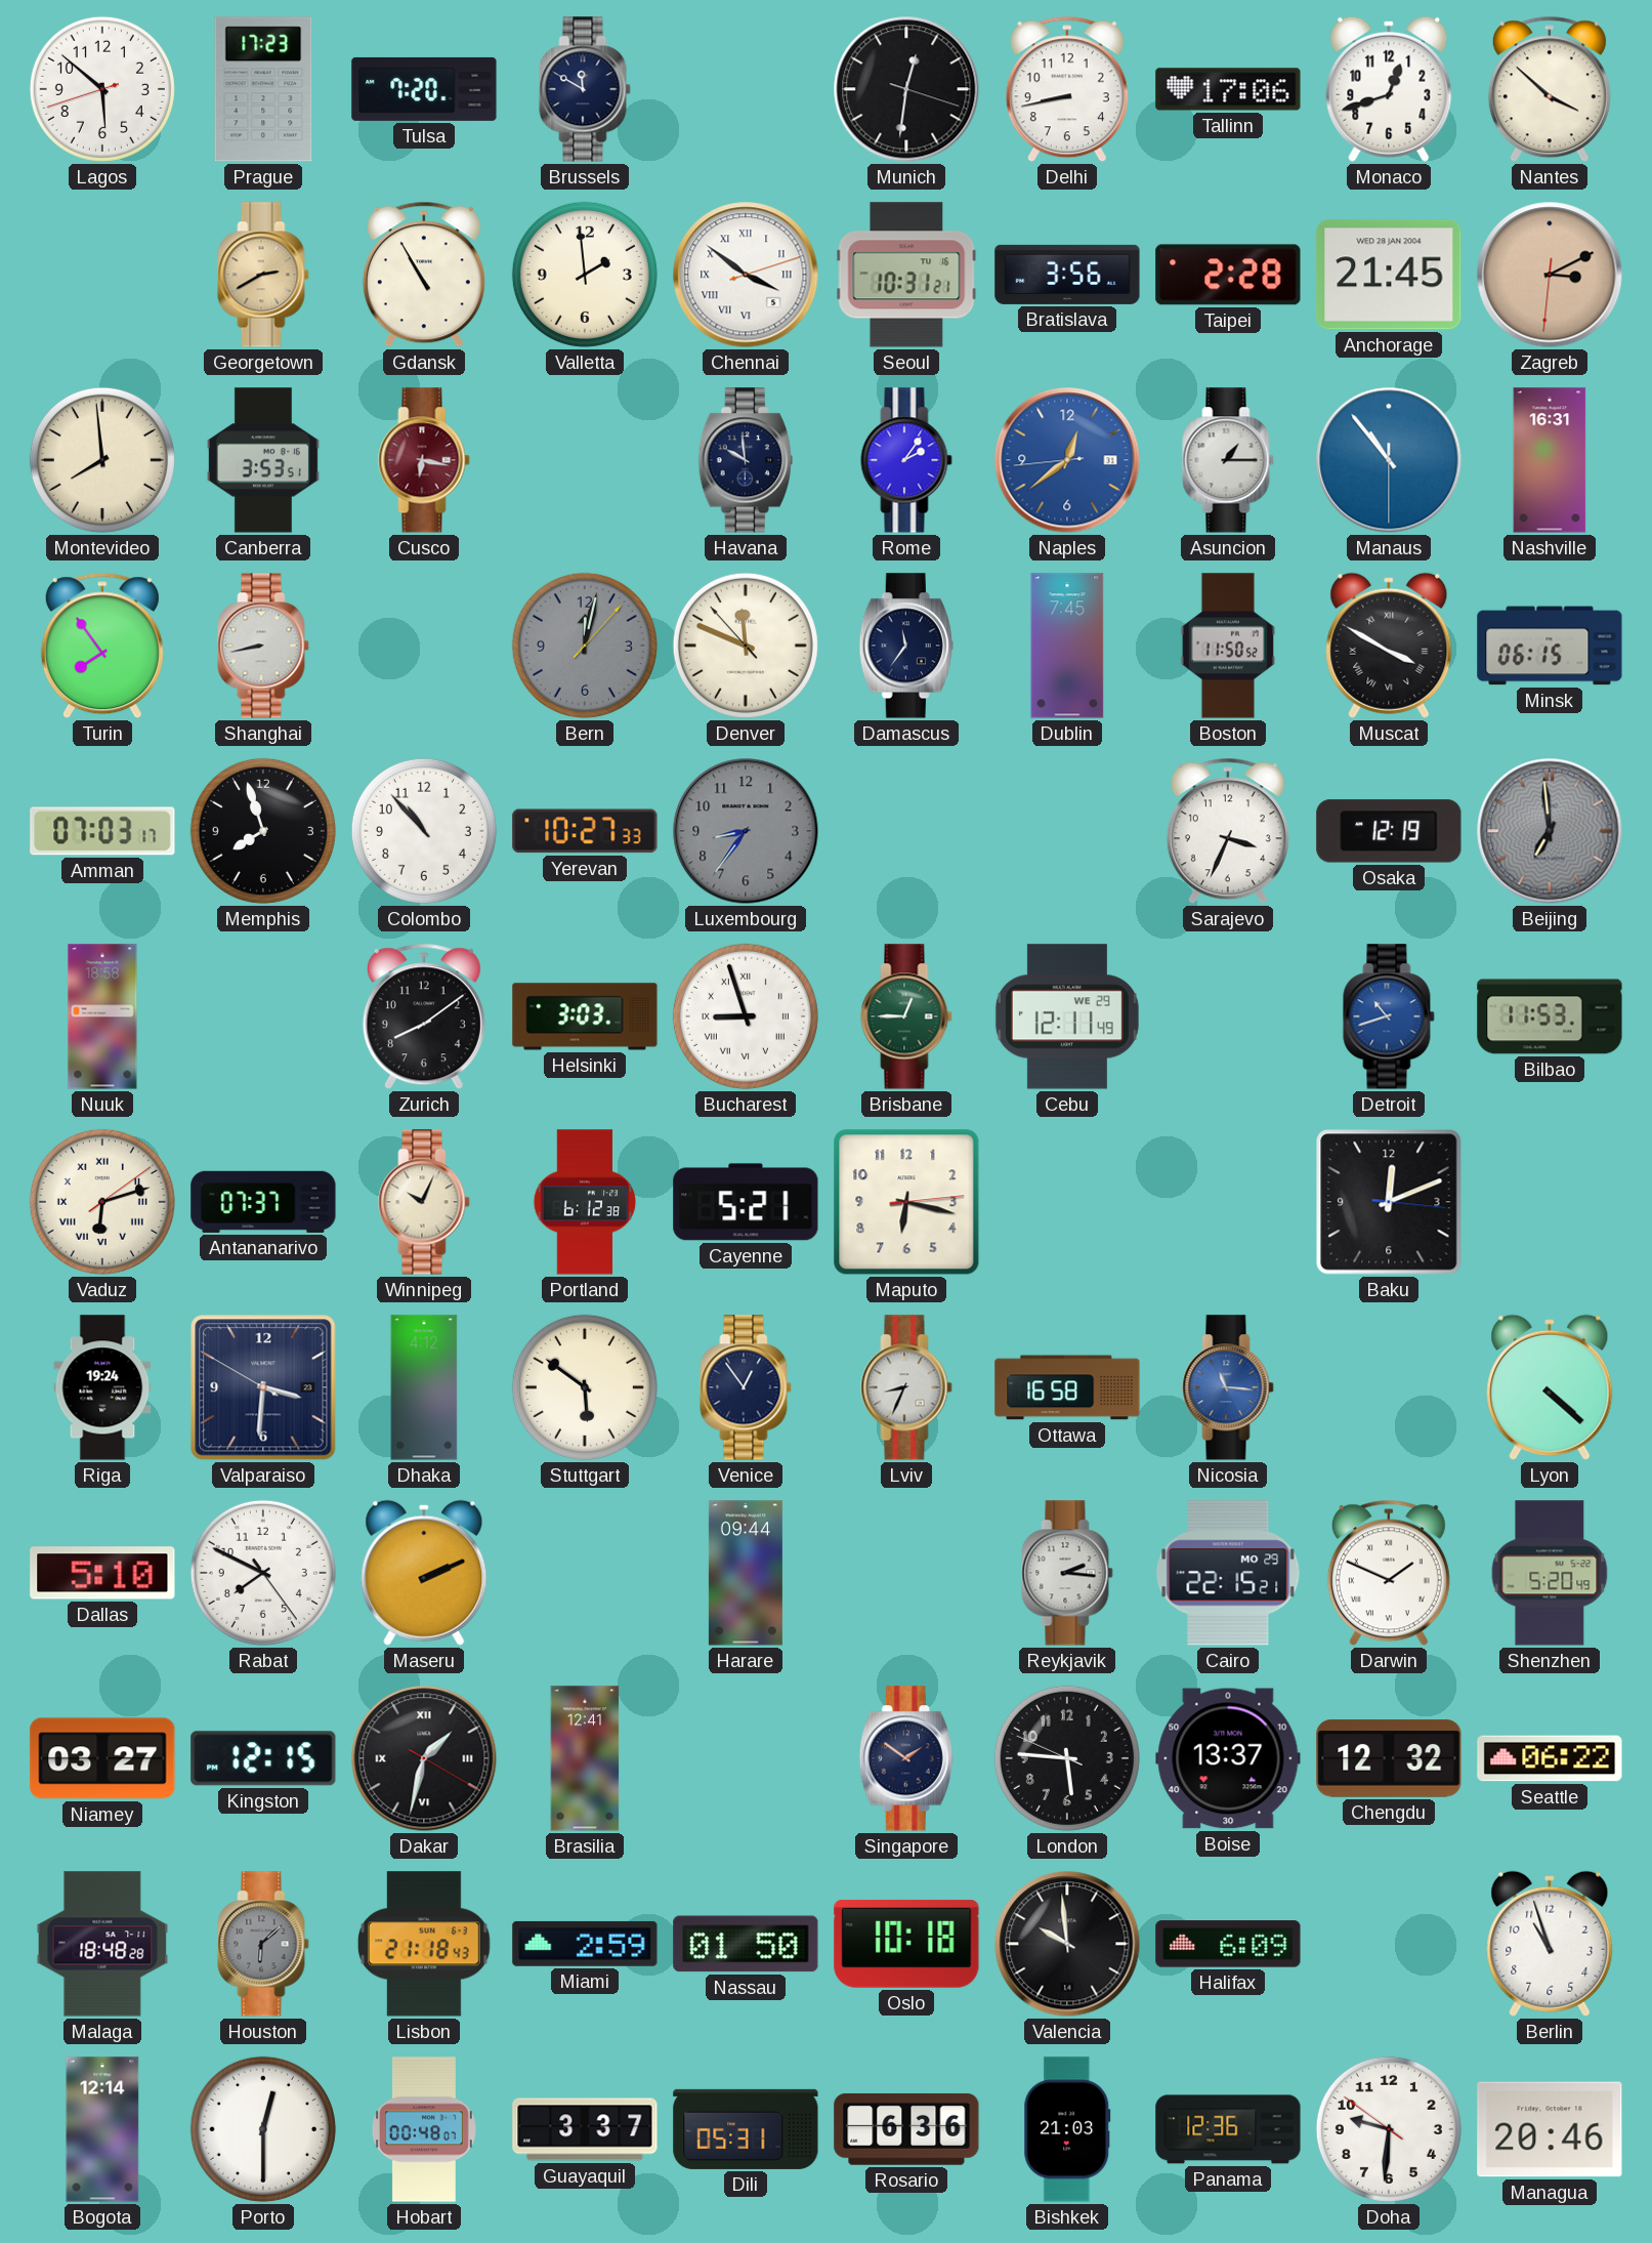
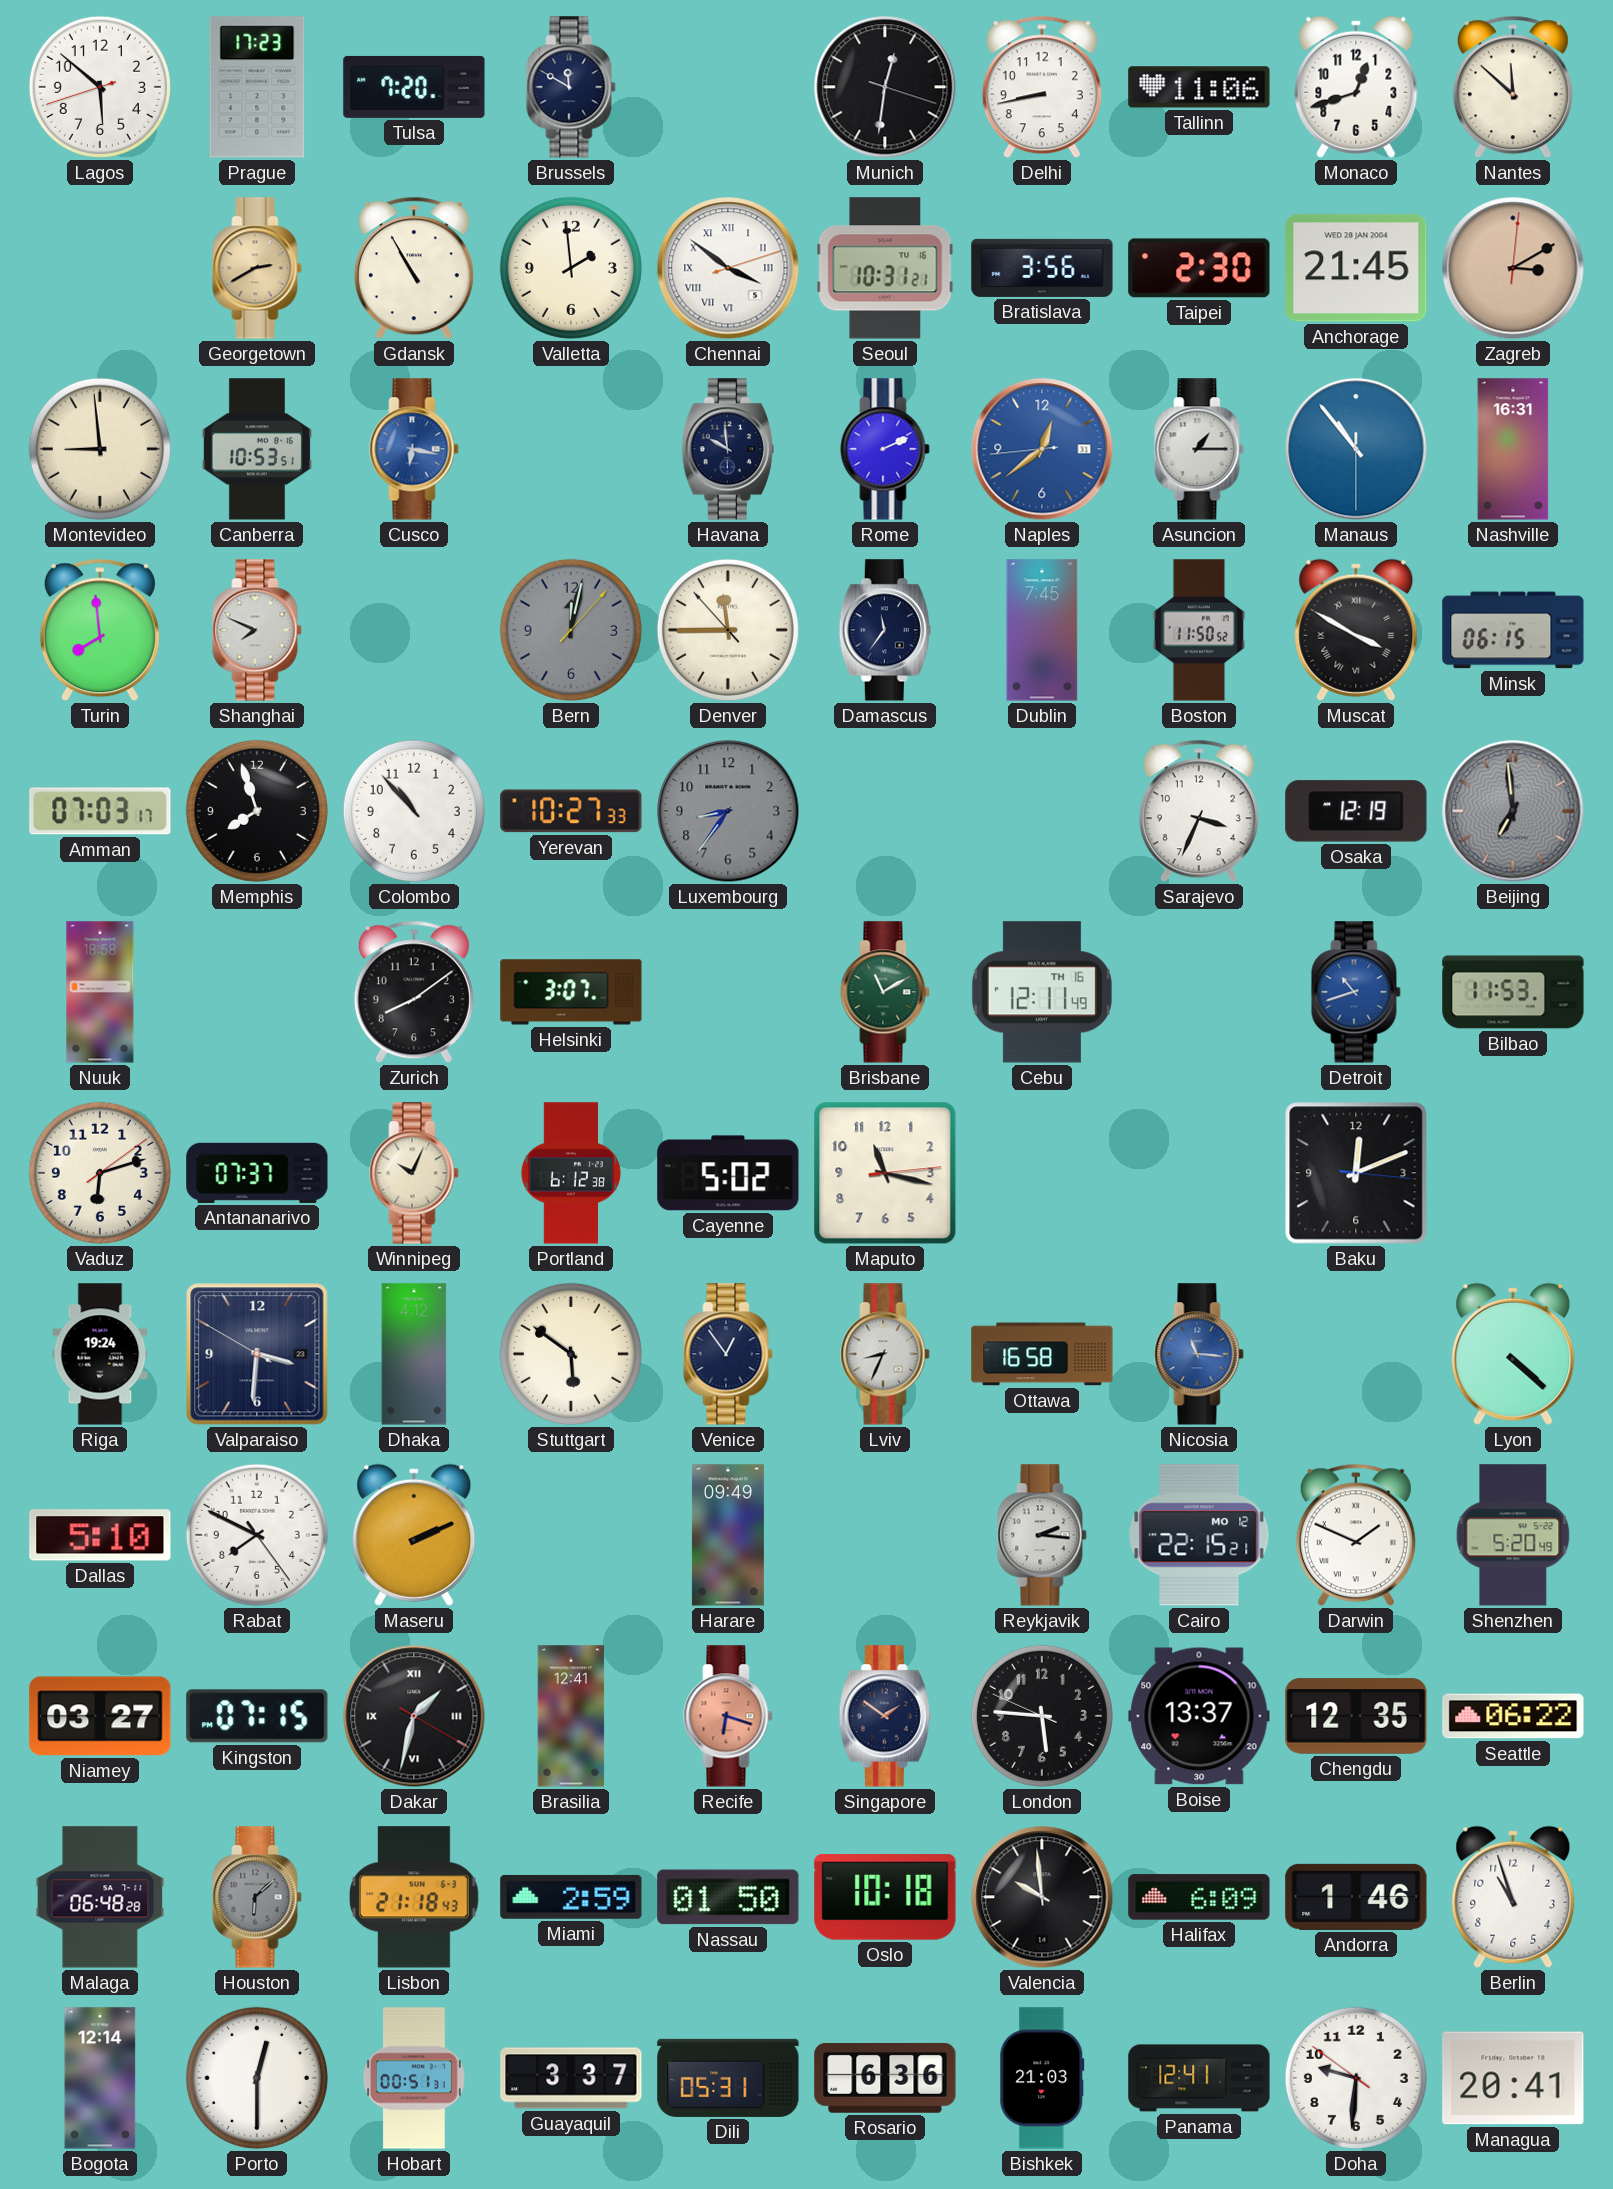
Tallinn: 17:06 -> 11:06 (1199, 87)
Nantes: 3:52 -> 11:52 (1513, 87)
Taipei: 2:28 -> 2:30 (1199, 268)
Zagreb: 3:10:31 -> 3:10:01 (1513, 268)
Montevideo: 7:59 -> 8:59 (100, 449)
Canberra: 3:53 -> 10:53 (257, 449)
Cusco dial: burgundy -> blue (414, 449)
Rome: 2:06 -> 2:11 (885, 449)
Turin: 7:54 -> 7:59 (100, 630)
Shanghai: 8:43 -> 7:49 (257, 630)
Denver: 11:48 -> 11:44 (728, 630)
Helsinki: 3:03 -> 3:07 (571, 992)
Bucharest: 8:57 -> none (746, 1016)
Brisbane: 12:45 -> 11:10 (885, 992)
Cebu date: WE 29 -> TH 16 (1042, 992)
Vaduz numerals: Roman -> Arabic (100, 1173)
Cayenne: 5:21 -> 5:02 (728, 1173)
Maputo: 6:17 -> 11:17 (885, 1173)
Harare: 09:44 -> 09:49 (728, 1535)
Cairo date: MO 29 -> MO 12 (1199, 1535)
Kingston: 12:15 -> 07:15 (257, 1716)
Recife: none -> 6:18 (728, 1716)
Chengdu: 12:32 -> 12:35 (1356, 1716)
Malaga: 18:48 -> 06:48 (100, 1897)
Andorra: none -> 1:46 (1356, 1897)
Hobart: 00:48 -> 00:51 (414, 2078)
Panama: 12:36 -> 12:41 (1199, 2078)
Managua: 20:46 -> 20:41 (1513, 2078)
